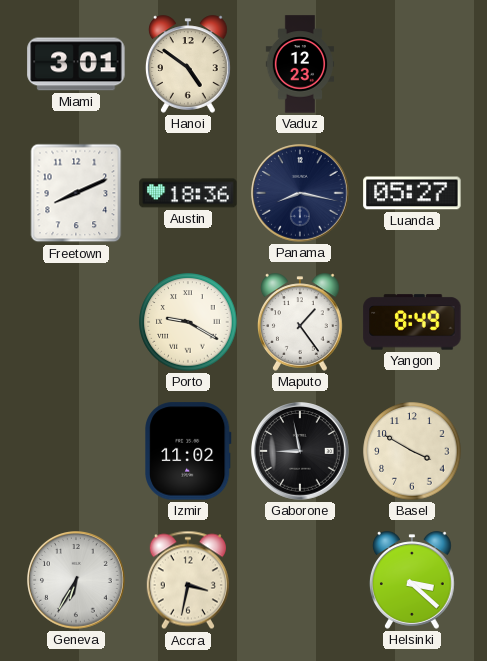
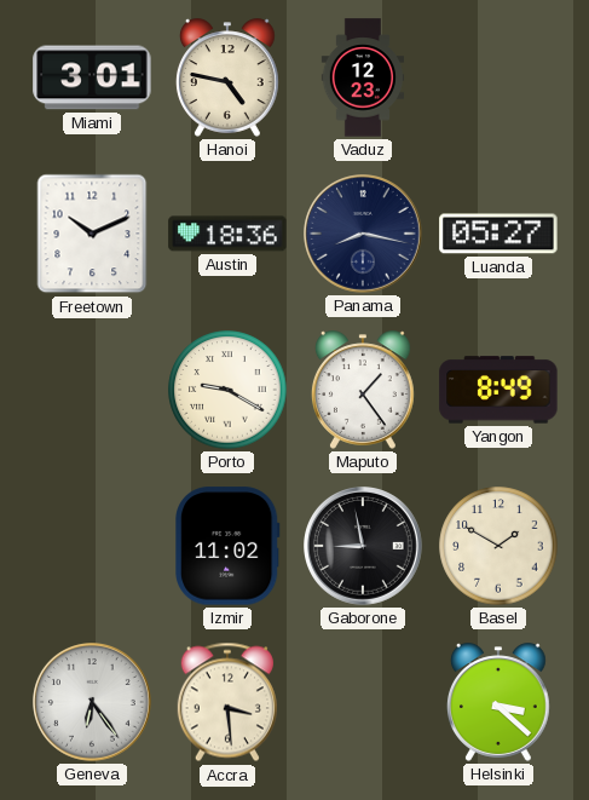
Hanoi: 4:51 -> 4:47 (227, 77)
Freetown: 8:11 -> 10:11 (92, 234)
Basel: 3:50 -> 1:50 (498, 546)
Geneva: 6:35 -> 6:24 (93, 703)
Accra: 3:32 -> 3:29 (227, 702)
